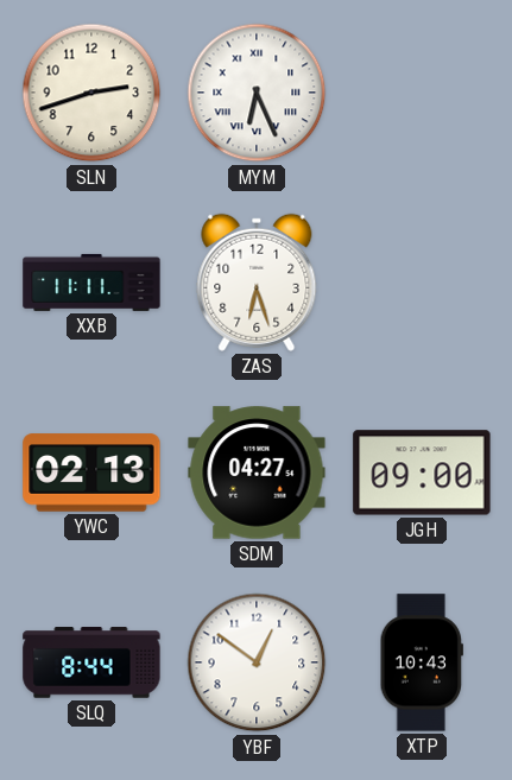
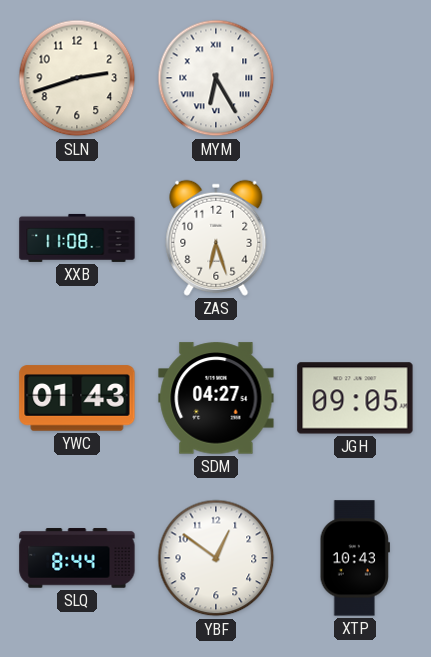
MYM: 6:26 -> 6:25 (216, 78)
XXB: 11:11 -> 11:08 (77, 238)
YWC: 02:13 -> 01:43 (77, 398)
JGH: 09:00 -> 09:05 (355, 398)
